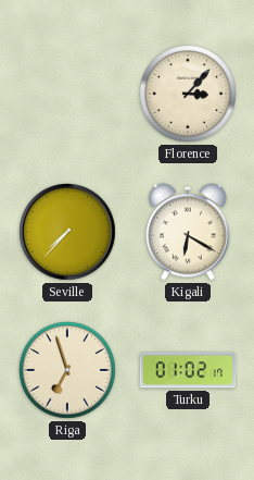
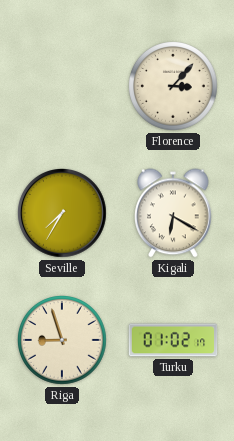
Seville: 7:37 -> 7:35 (63, 214)
Riga: 6:57 -> 8:57 (63, 341)
